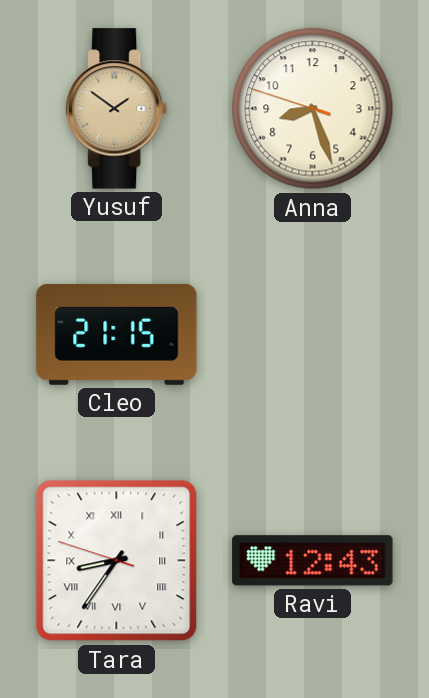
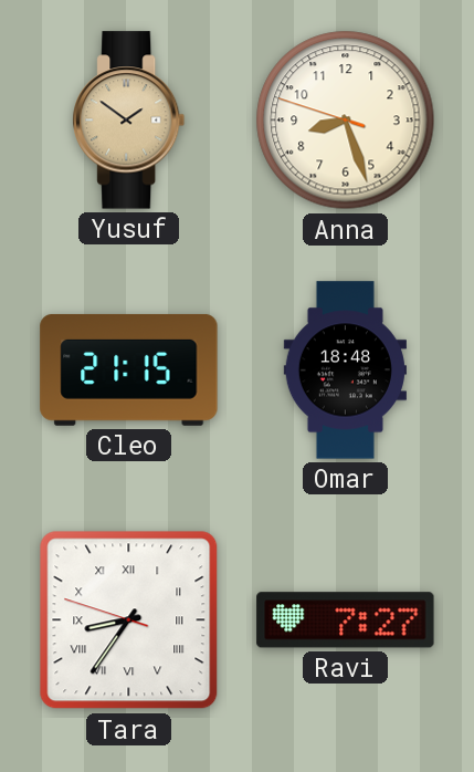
Omar: none -> 18:48 (345, 371)
Ravi: 12:43 -> 7:27 (346, 620)
